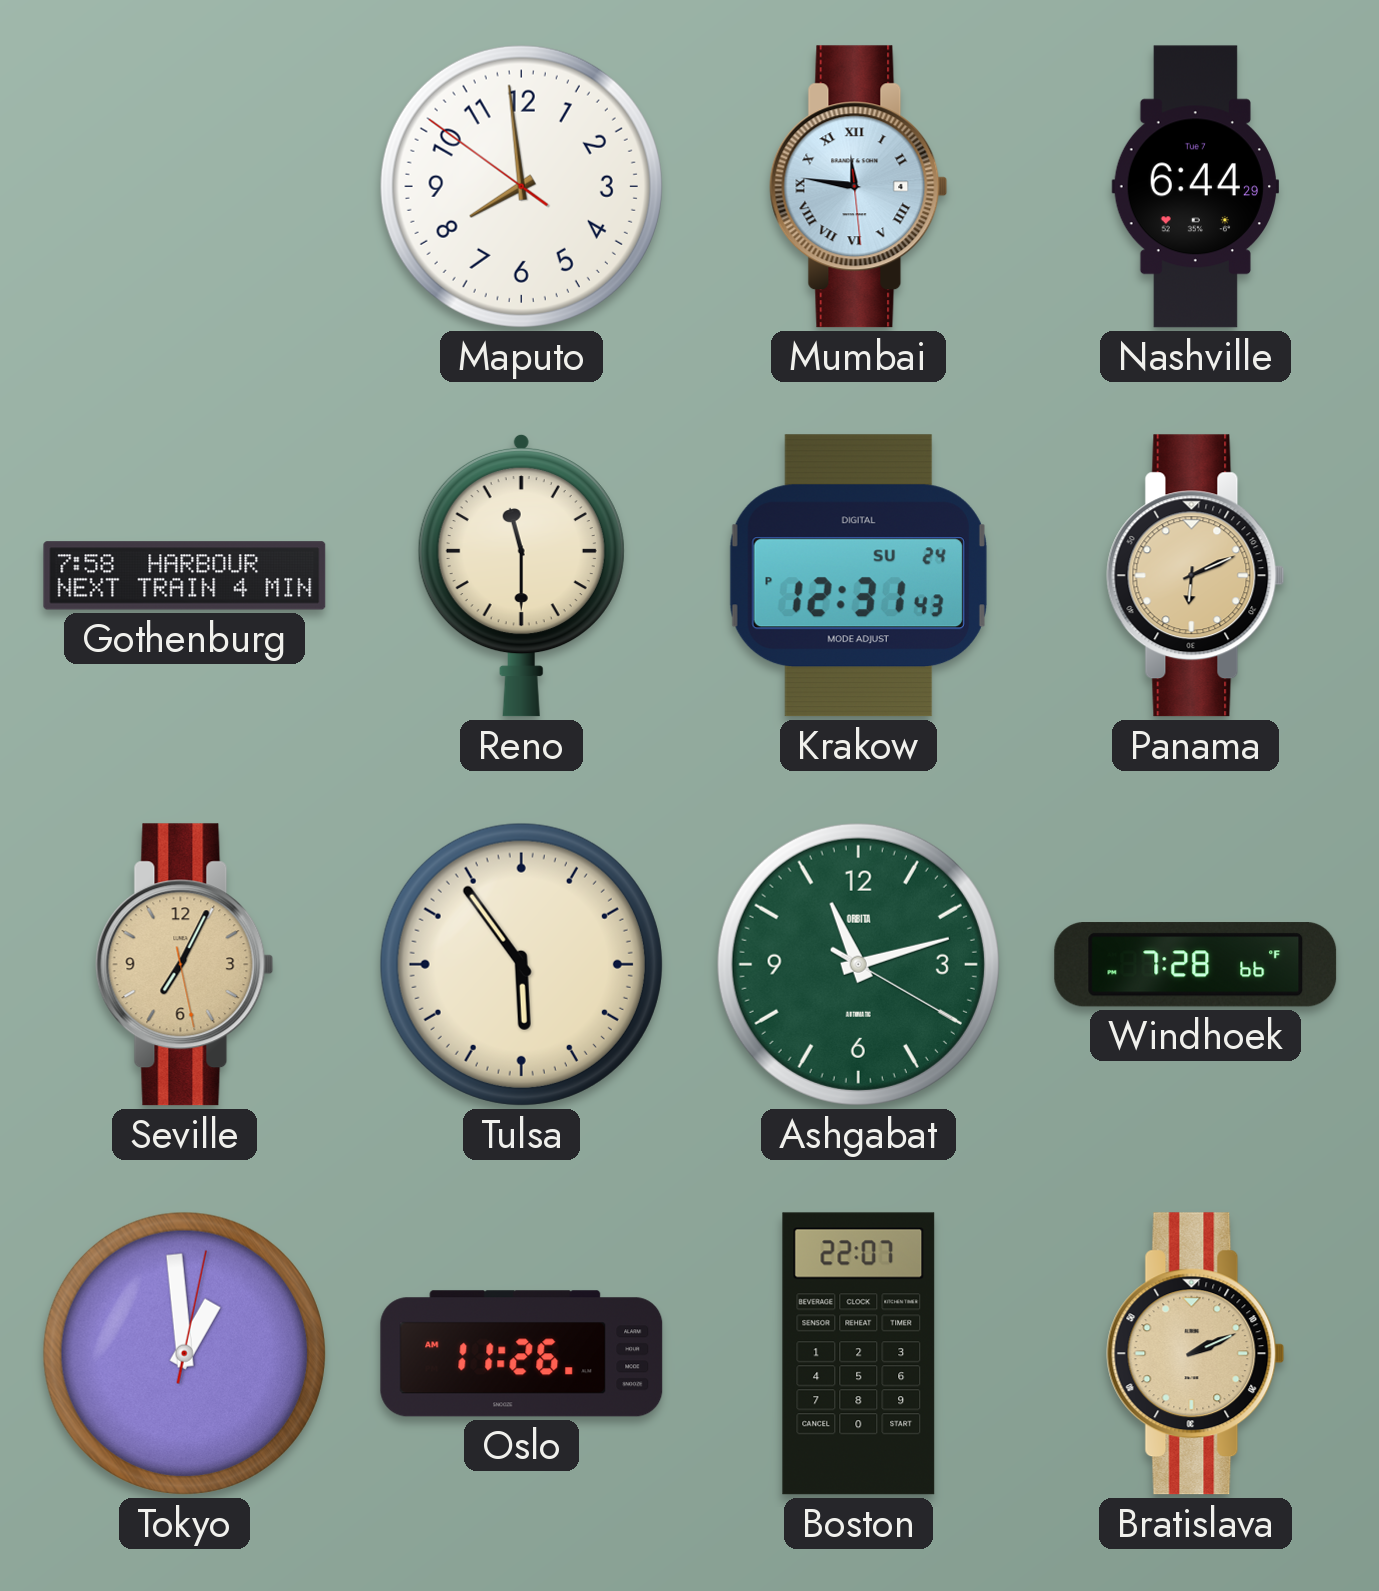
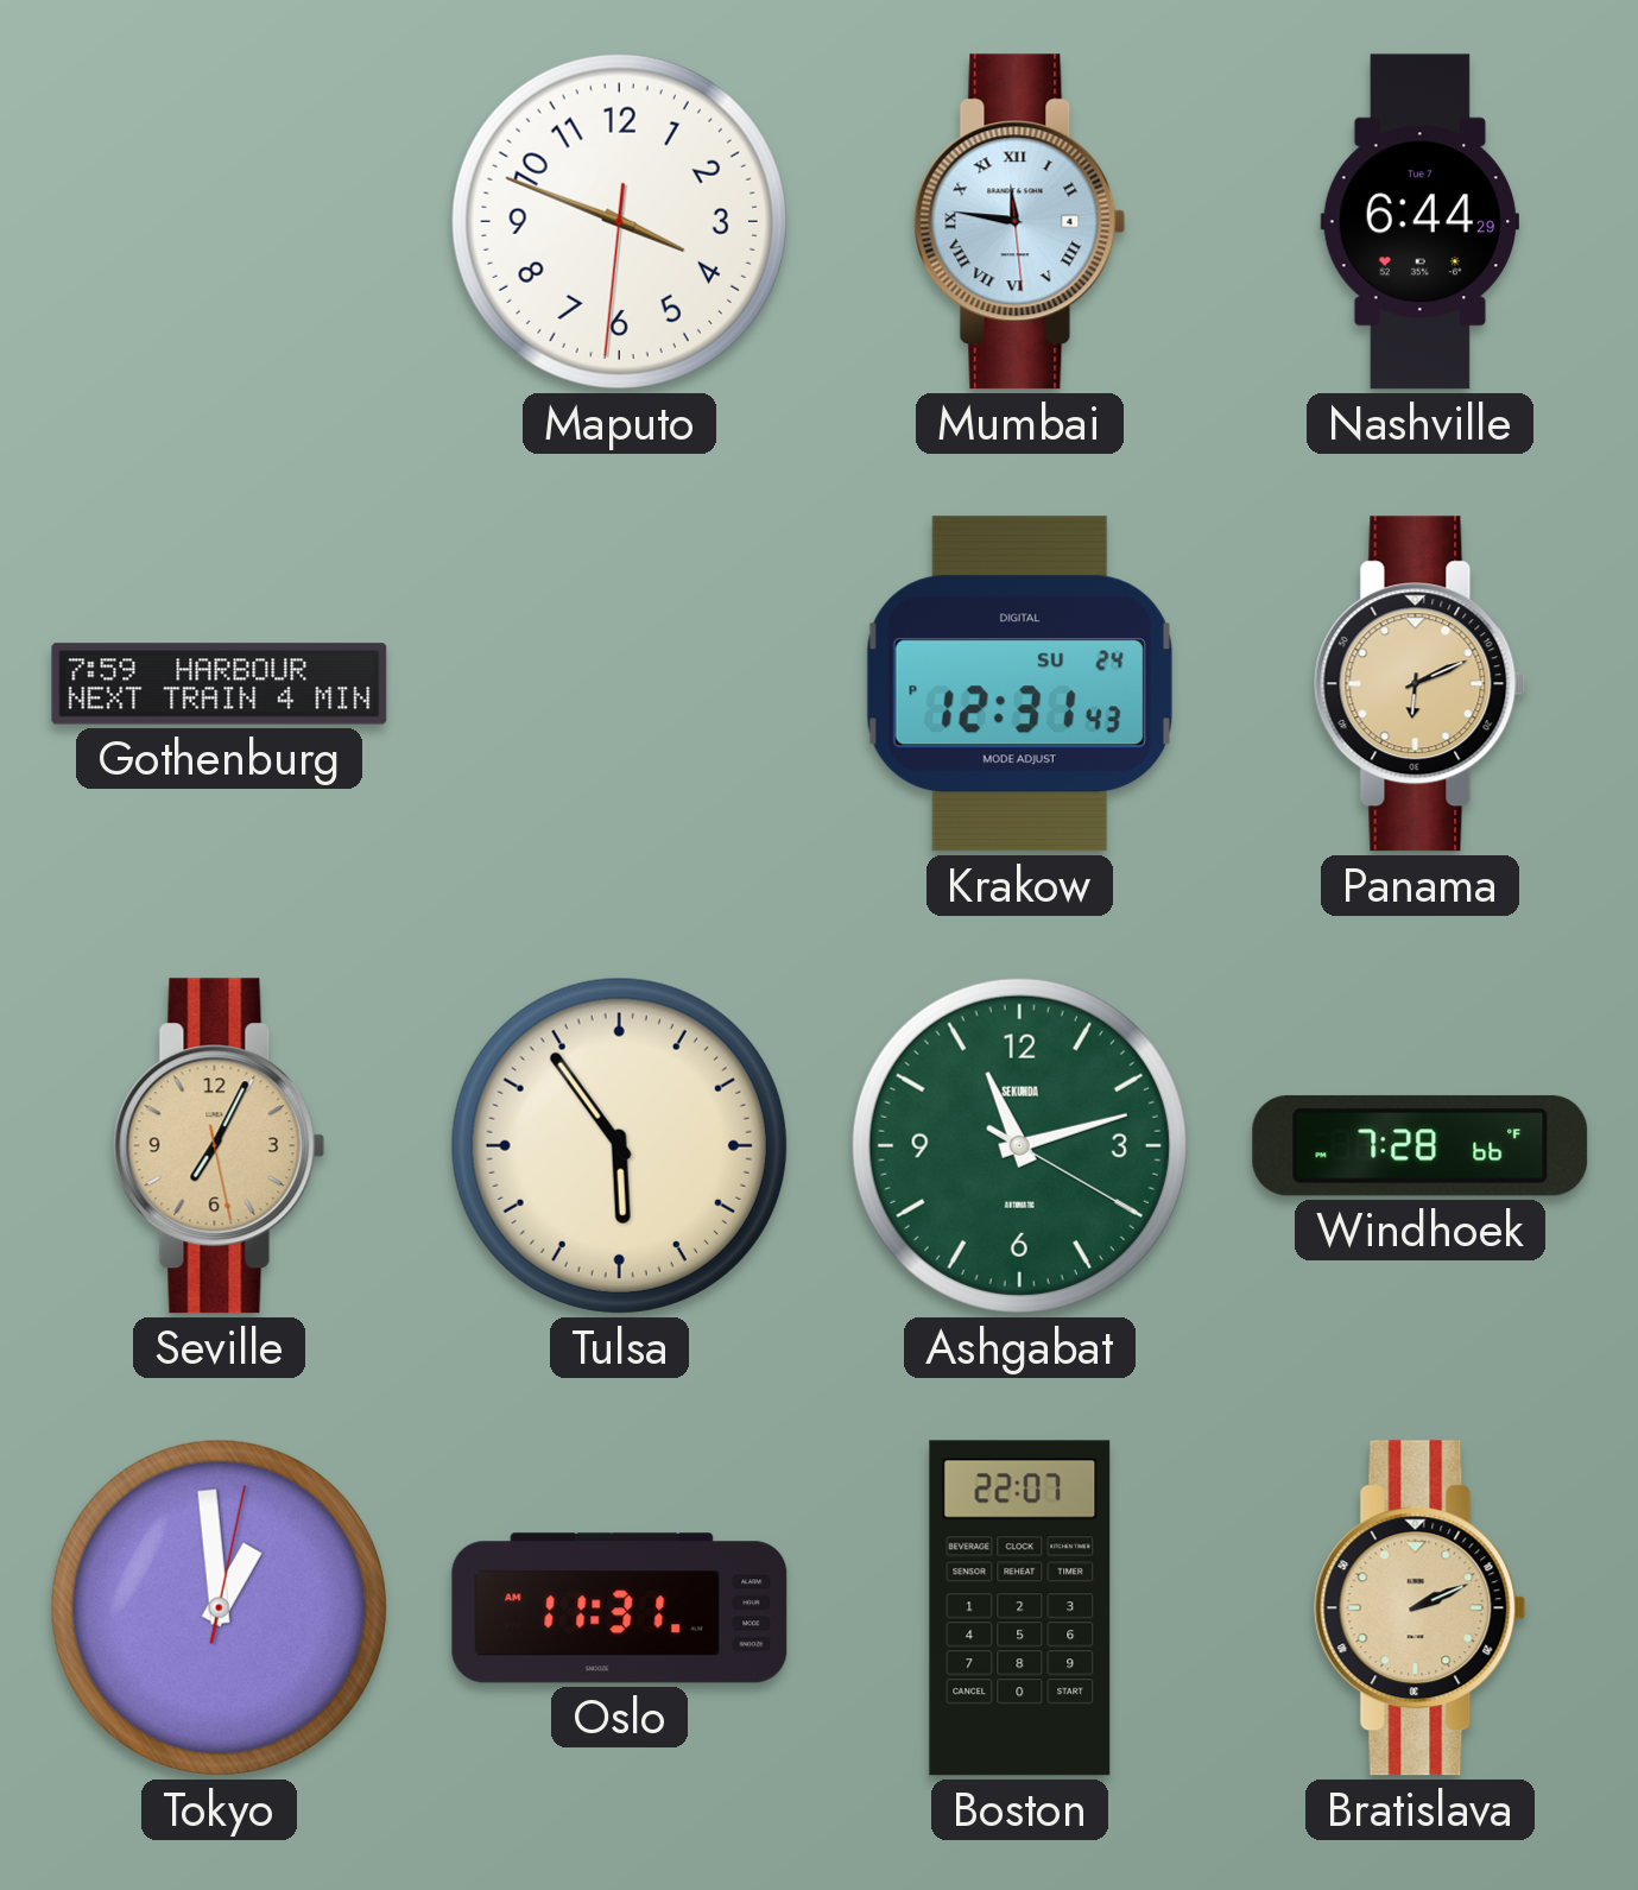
Maputo: 7:58 -> 3:48 (619, 221)
Gothenburg: 7:58 -> 7:59 (220, 684)
Reno: 11:30 -> none (521, 575)
Ashgabat brand: ORBITA -> SEKUNDA (1019, 1145)
Oslo: 11:26 -> 11:31 (620, 1608)
